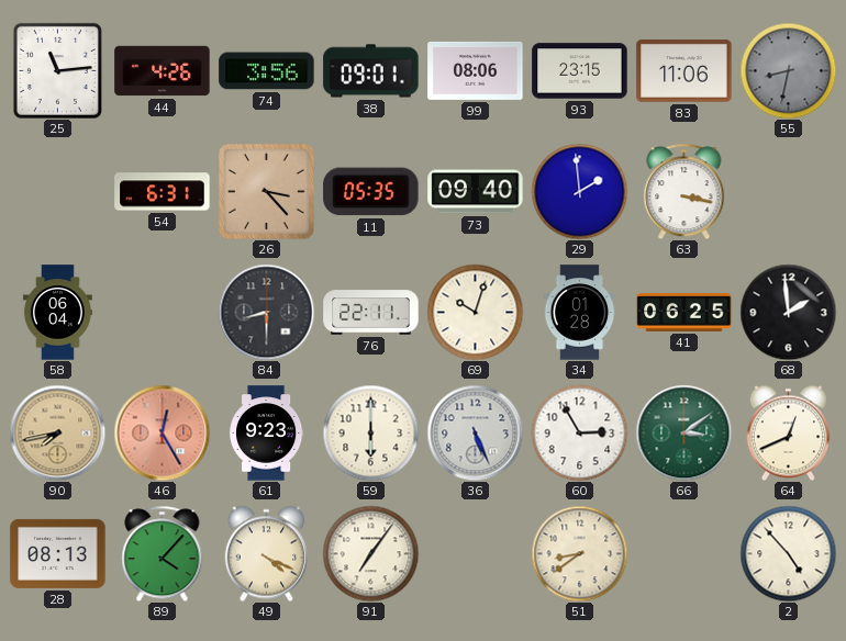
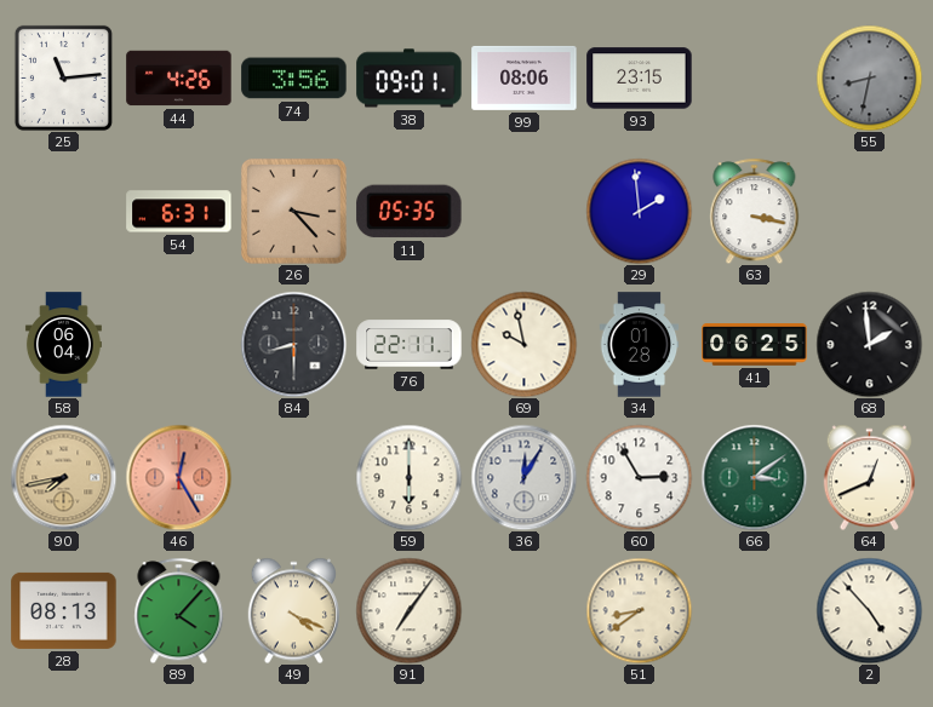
83: 11:06 -> none (684, 71)
73: 09:40 -> none (476, 192)
69: 10:03 -> 9:58 (523, 344)
61: 9:23 -> none (267, 434)
36: 5:26 -> 12:05 (523, 477)
